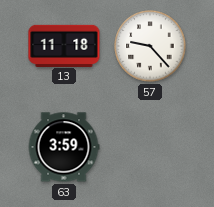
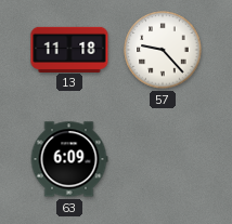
63: 3:59 -> 6:09 (69, 159)
